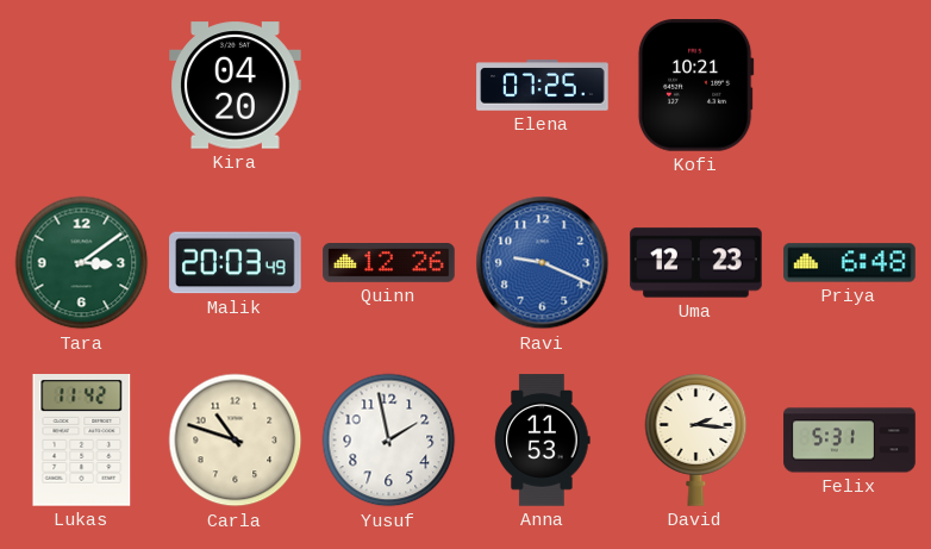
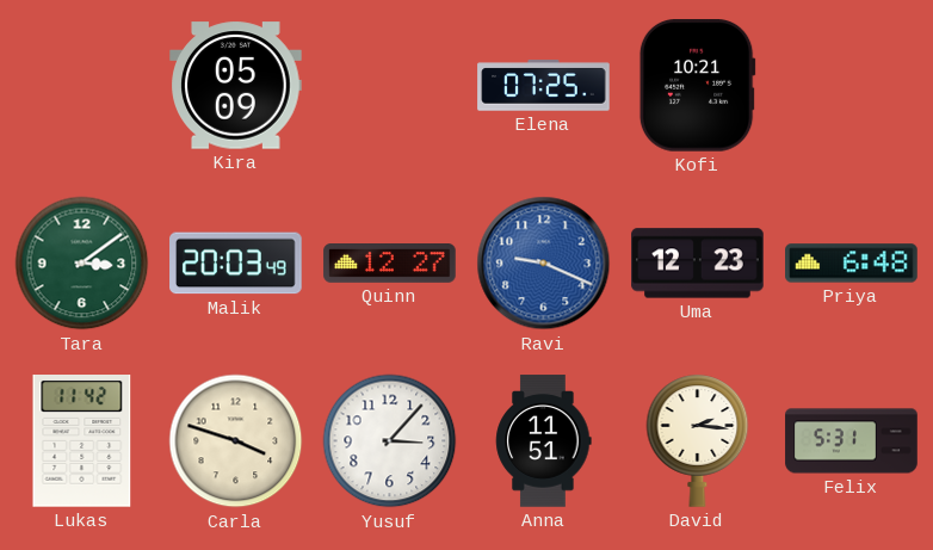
Kira: 04:20 -> 05:09 (236, 86)
Quinn: 12:26 -> 12:27 (390, 264)
Carla: 10:48 -> 3:48 (236, 441)
Yusuf: 1:58 -> 3:07 (390, 441)
Anna: 11:53 -> 11:51 (544, 441)
